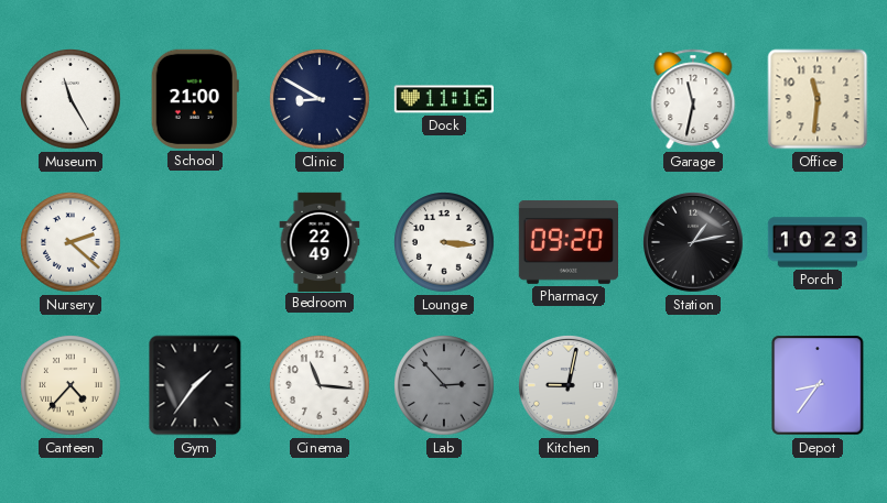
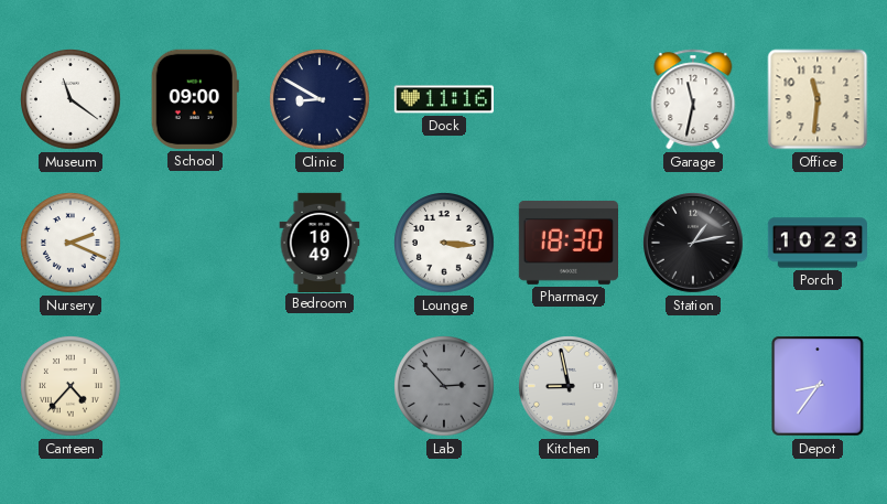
Museum: 11:25 -> 11:21 (72, 100)
School: 21:00 -> 09:00 (195, 99)
Nursery: 2:22 -> 2:19 (72, 244)
Bedroom: 22:49 -> 10:49 (320, 242)
Pharmacy: 09:20 -> 18:30 (567, 243)
Gym: 1:36 -> none (195, 385)
Cinema: 11:16 -> none (321, 386)
Kitchen: 9:02 -> 8:58 (570, 387)
